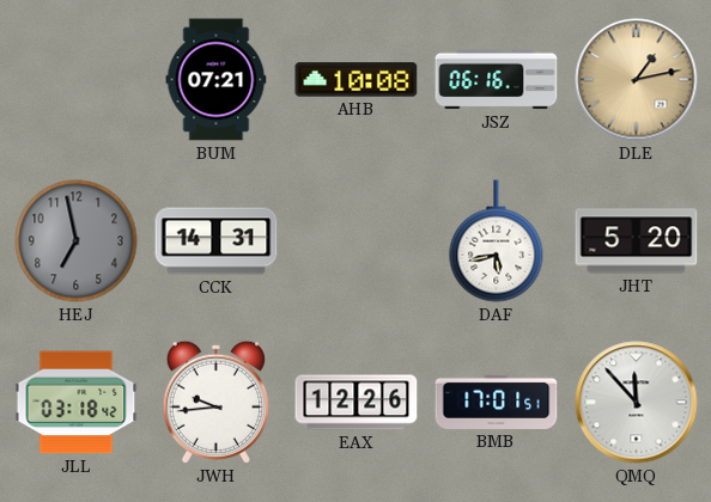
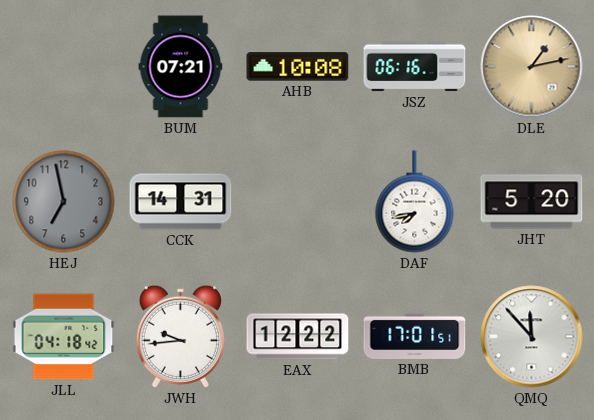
DAF: 5:43 -> 7:43 (415, 202)
JLL: 03:18 -> 04:18 (64, 337)
EAX: 12:26 -> 12:22 (298, 337)
